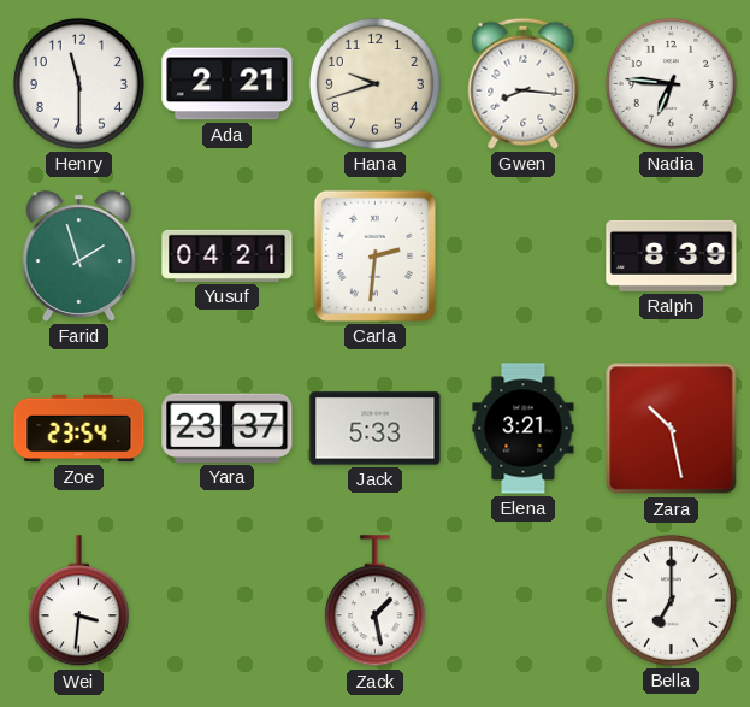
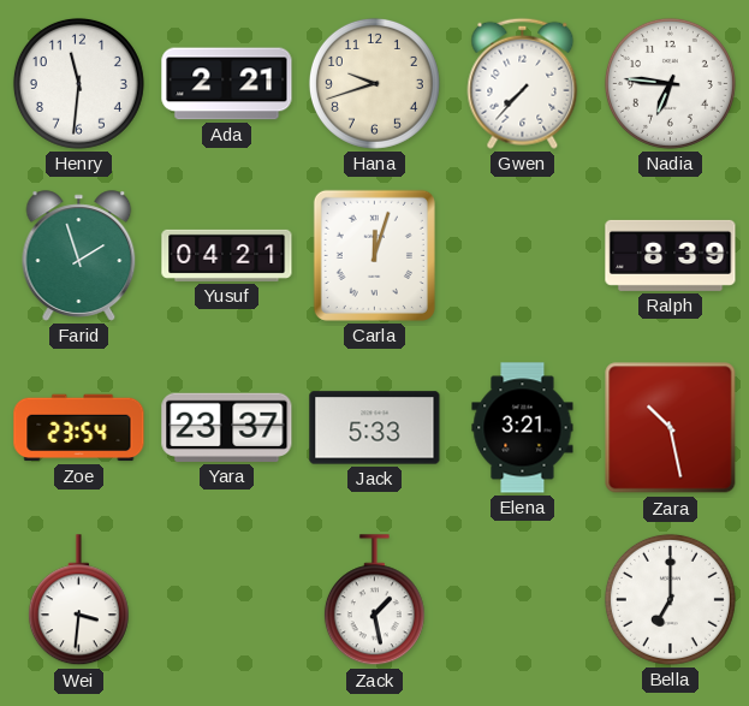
Henry: 11:30 -> 11:31 (78, 83)
Gwen: 8:16 -> 7:37 (523, 83)
Carla: 2:31 -> 12:03 (374, 255)
